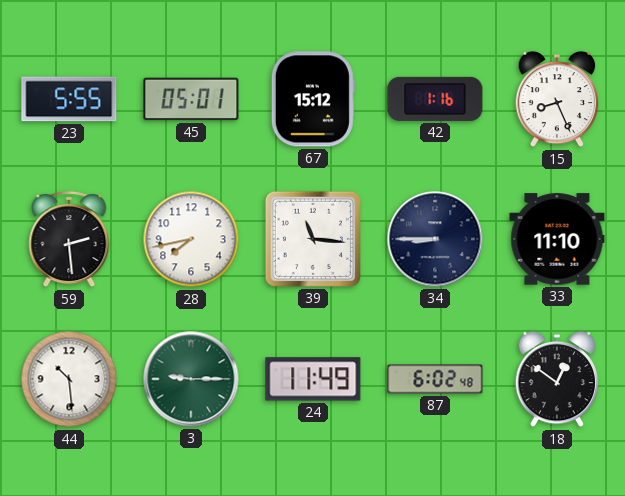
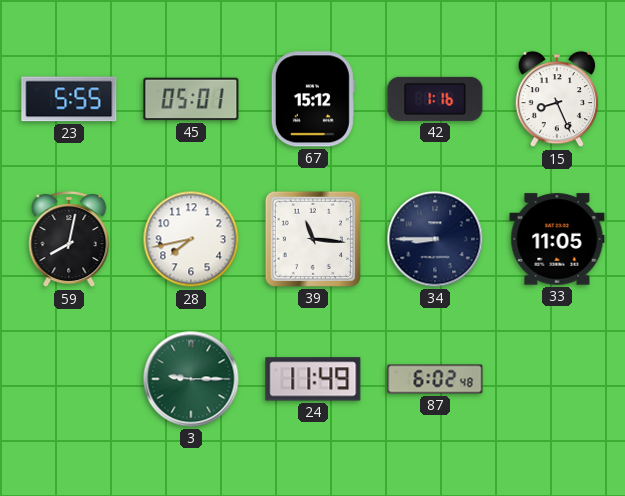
59: 2:29 -> 8:02 (69, 239)
33: 11:10 -> 11:05 (557, 239)
44: 10:29 -> none (69, 379)
18: 12:51 -> none (557, 379)
